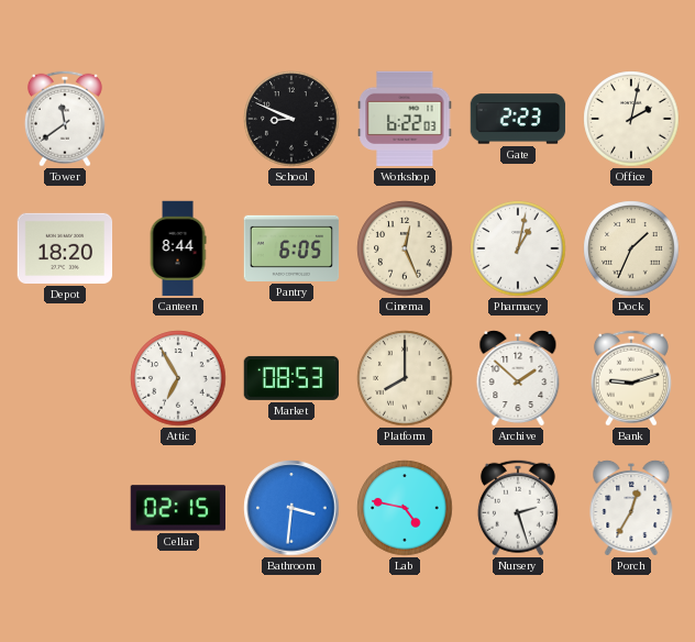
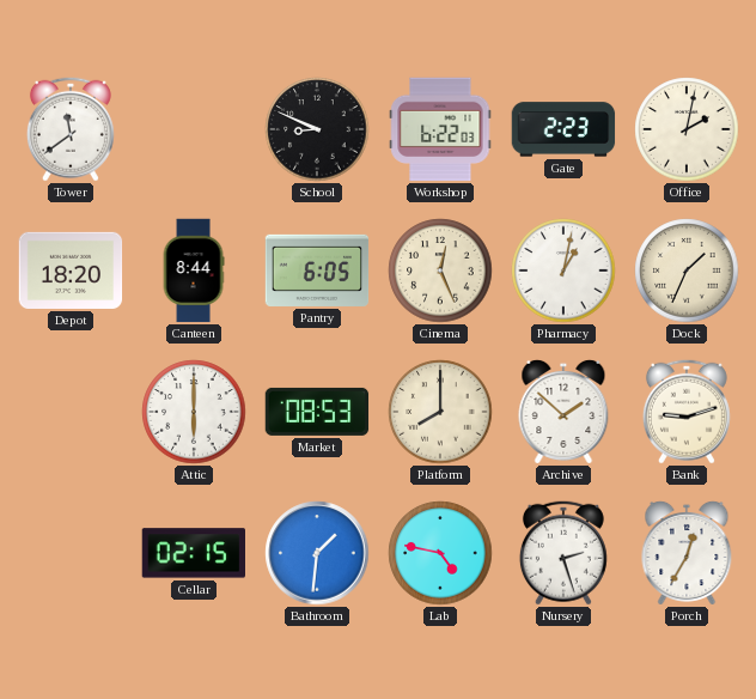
Attic: 6:55 -> 6:00 (194, 412)
Bathroom: 3:31 -> 1:31 (317, 553)
